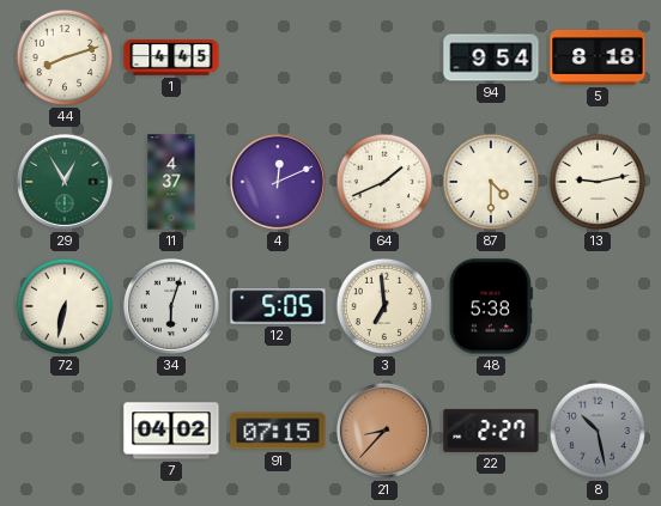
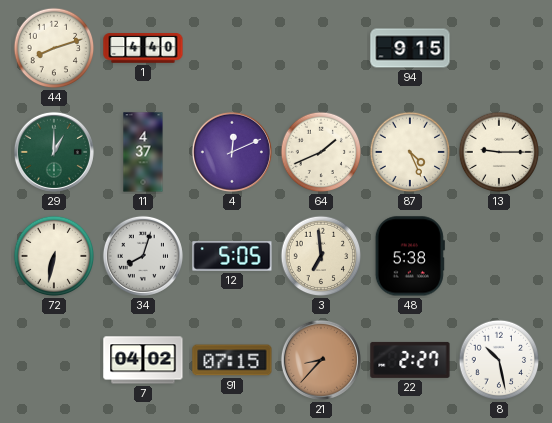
1: 4:45 -> 4:40 (143, 48)
94: 9:54 -> 9:15 (410, 48)
5: 8:18 -> none (598, 57)
29: 12:55 -> 1:00 (54, 152)
87: 4:30 -> 4:26 (410, 152)
13: 9:13 -> 9:15 (499, 152)
34: 6:03 -> 8:03 (143, 256)
8 dial: grey -> white (499, 360)
